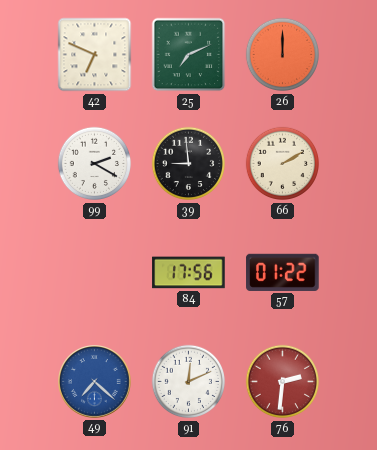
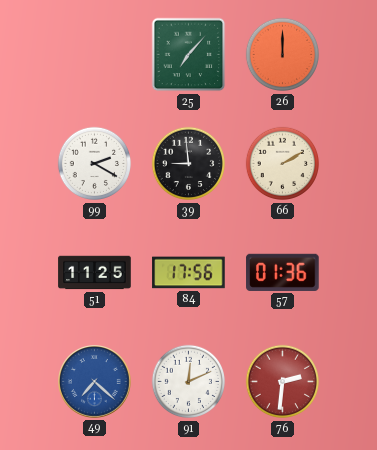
42: 6:49 -> none (95, 55)
25: 7:11 -> 7:07 (189, 55)
51: none -> 11:25 (95, 273)
57: 01:22 -> 01:36 (283, 272)
